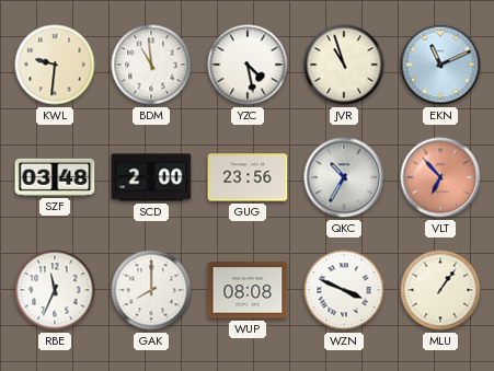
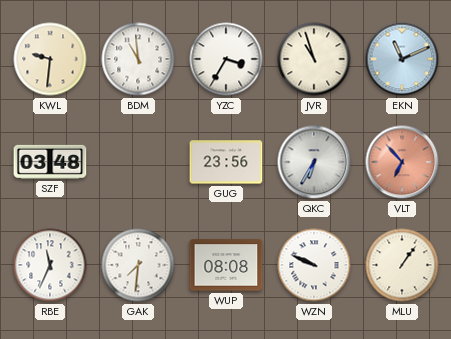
YZC: 4:28 -> 3:35 (226, 59)
SCD: 2:00 -> none (151, 177)
QKC: 10:35 -> 6:35 (314, 162)
GAK: 8:00 -> 7:31 (138, 265)
WZN: 3:49 -> 9:49 (314, 265)
